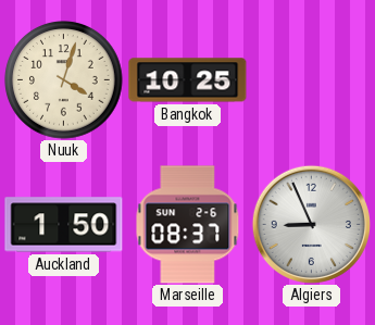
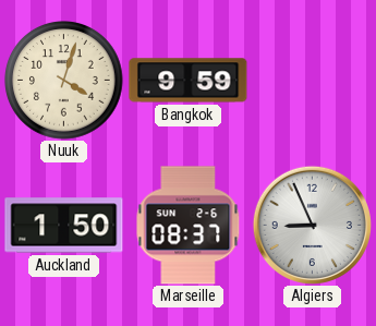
Bangkok: 10:25 -> 9:59 (189, 81)
